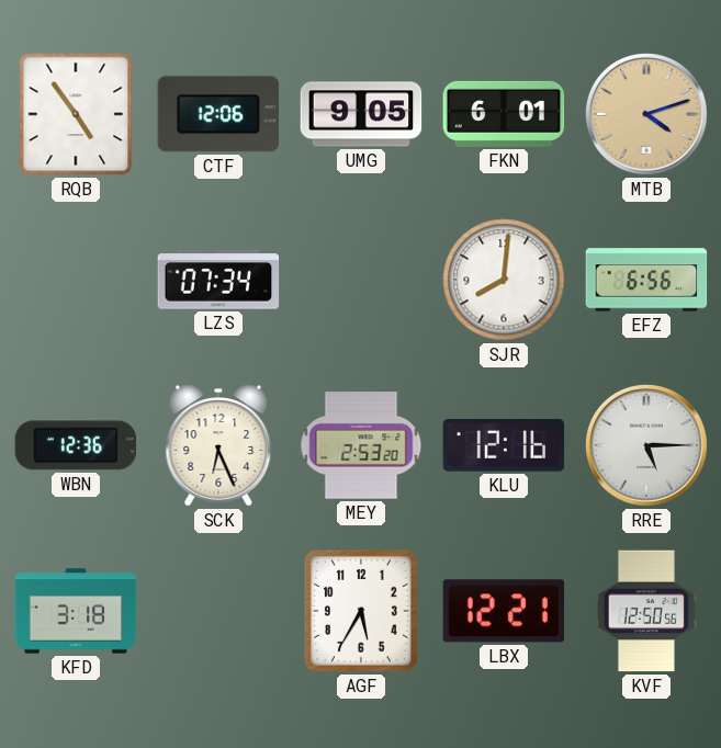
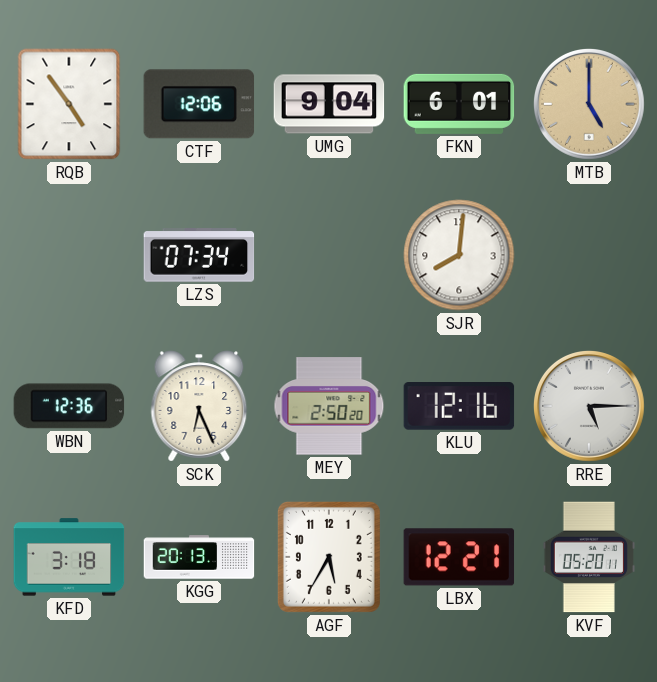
UMG: 9:05 -> 9:04 (329, 104)
MTB: 4:12 -> 5:00 (590, 105)
EFZ: 6:56 -> none (646, 280)
MEY: 2:53 -> 2:50 (329, 406)
KGG: none -> 20:13 (199, 557)
KVF: 12:50 -> 05:20 (589, 557)
